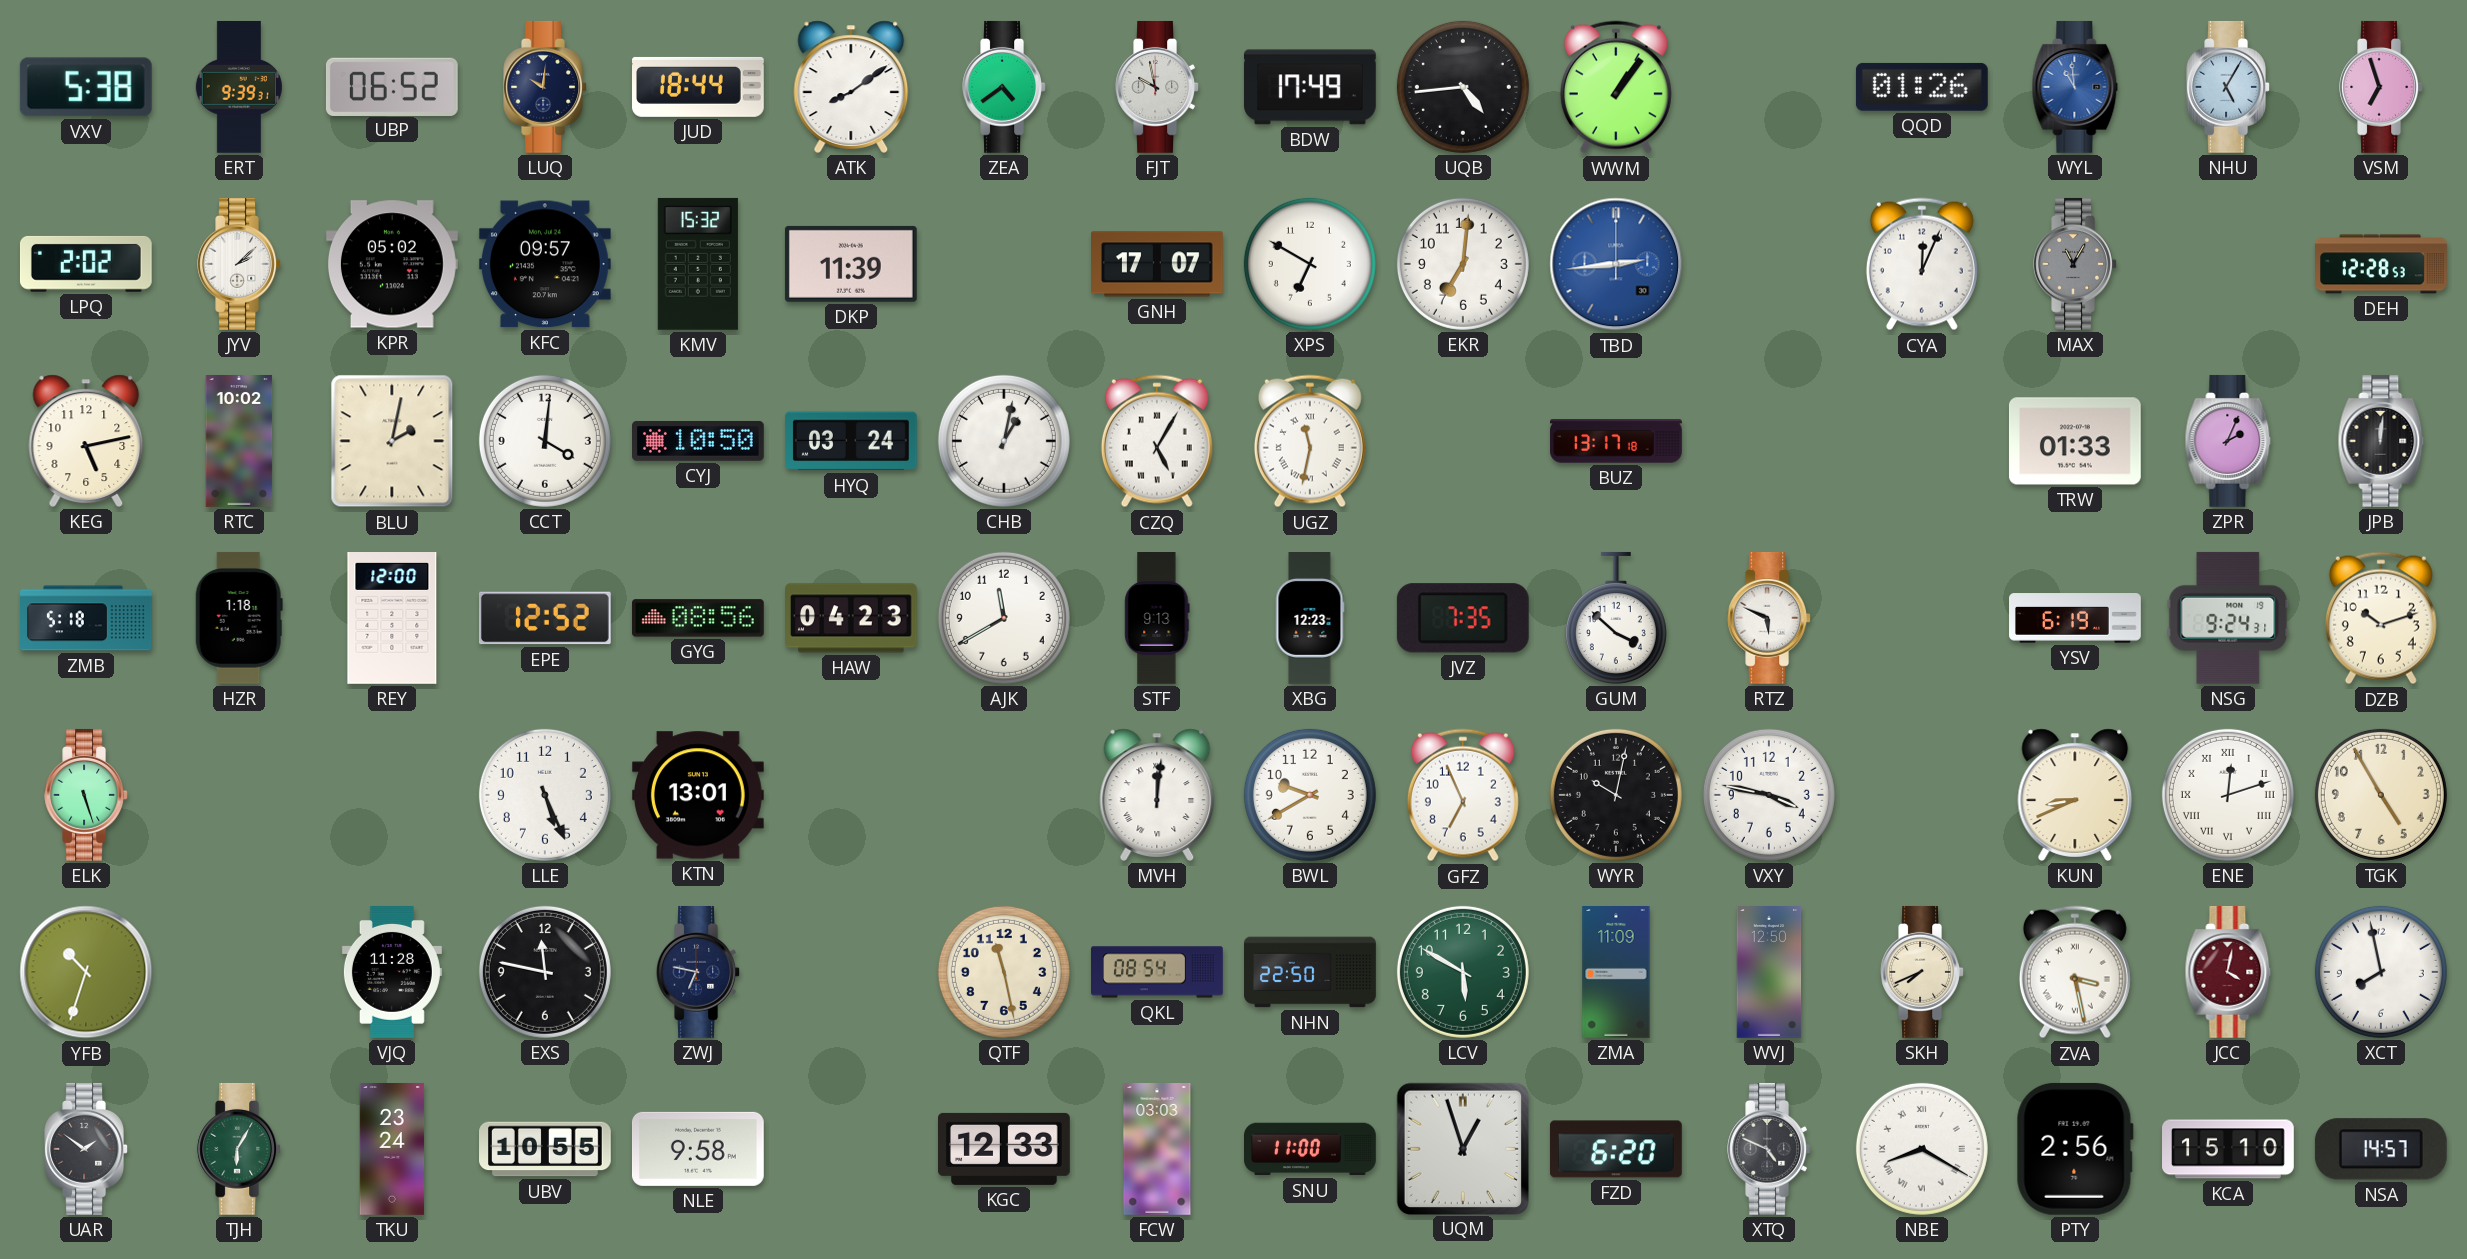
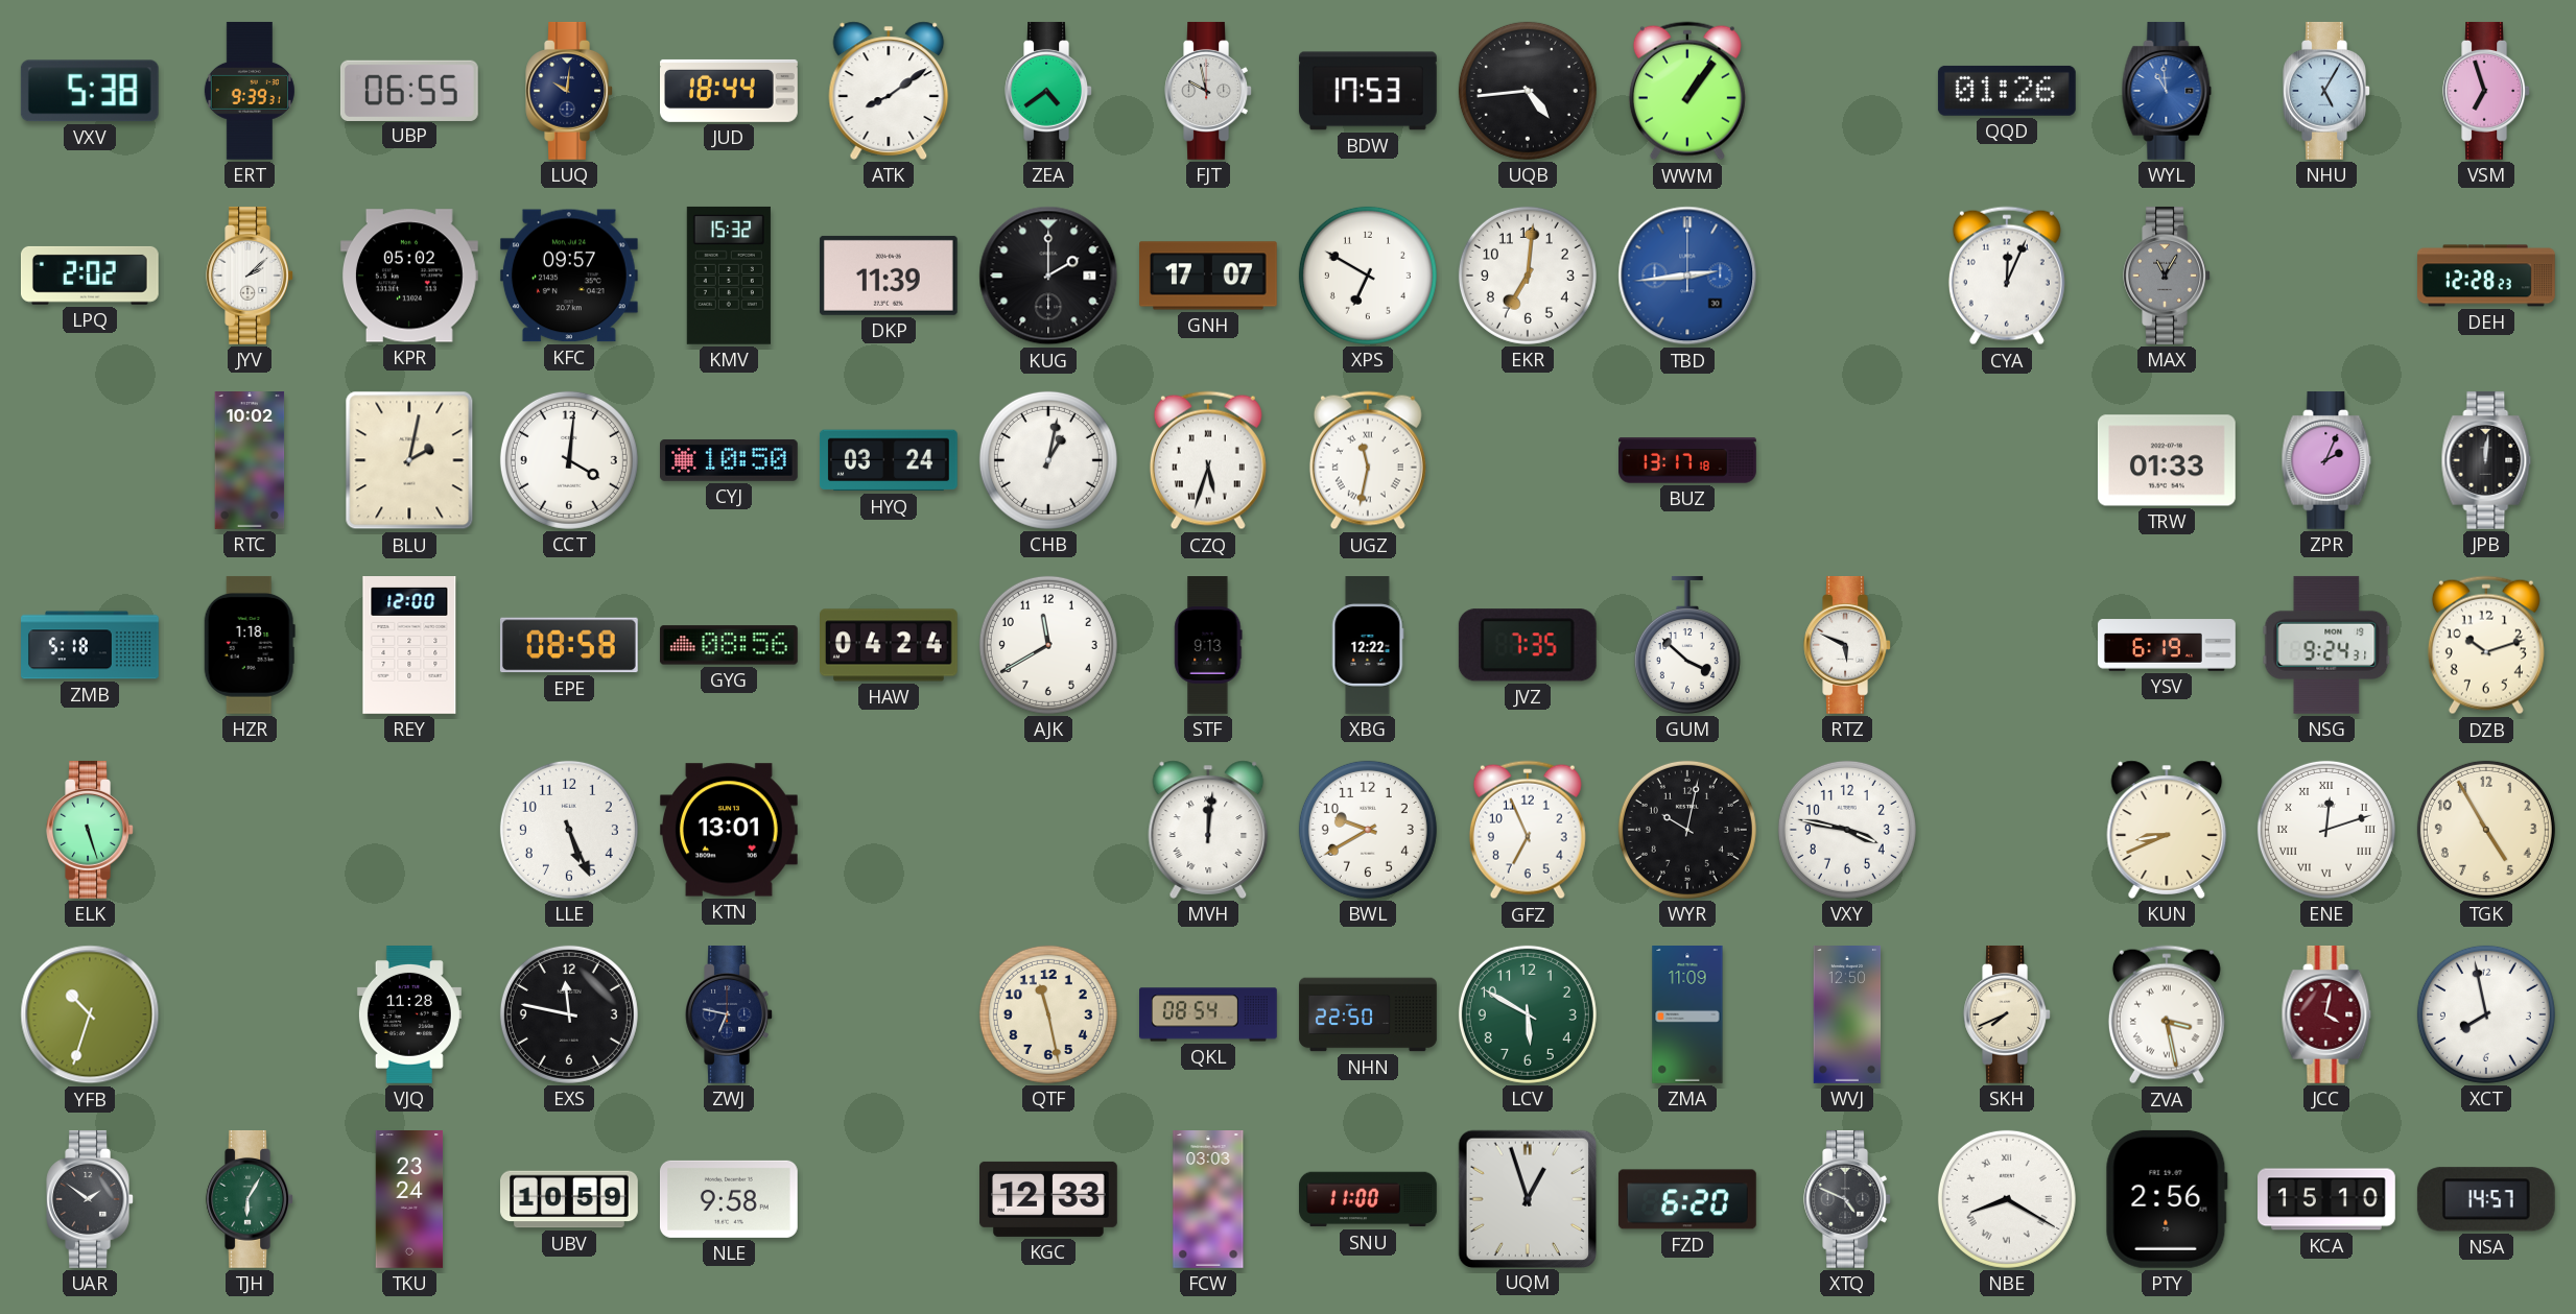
UBP: 06:52 -> 06:55 (409, 90)
BDW: 17:49 -> 17:53 (1368, 91)
KUG: none -> 2:00 (1048, 276)
DEH: 12:28:53 -> 12:28:23 (2487, 276)
KEG: 5:13 -> none (86, 441)
CZQ: 5:05 -> 5:33 (1208, 460)
EPE: 12:52 -> 08:58 (569, 645)
HAW: 04:23 -> 04:24 (890, 645)
XBG: 12:23 -> 12:22 (1368, 645)
UBV: 10:55 -> 10:59 (570, 1199)
